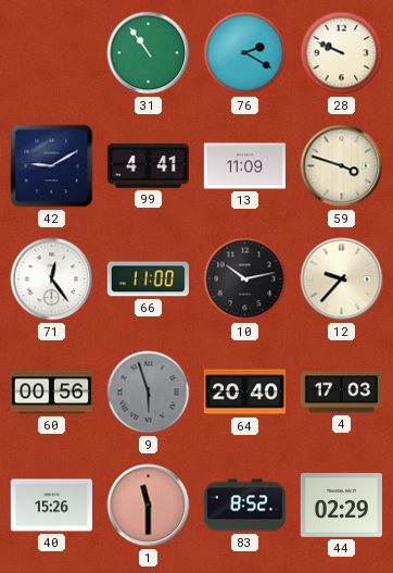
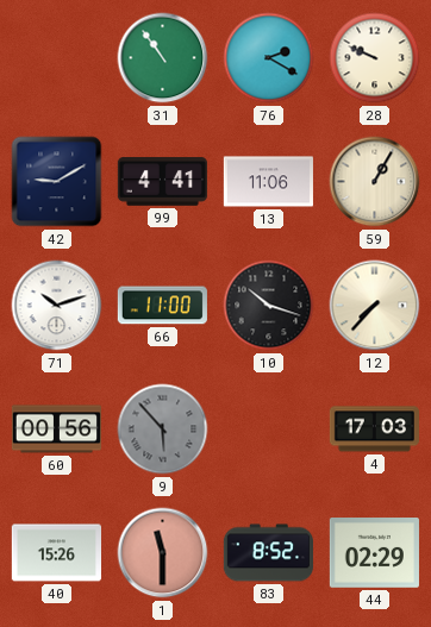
13: 11:09 -> 11:06 (268, 182)
59: 3:48 -> 1:05 (375, 182)
71: 12:24 -> 10:12 (57, 306)
10: 10:13 -> 10:18 (269, 306)
12: 9:37 -> 7:37 (375, 306)
9: 5:57 -> 5:53 (163, 430)
64: 20:40 -> none (244, 393)
